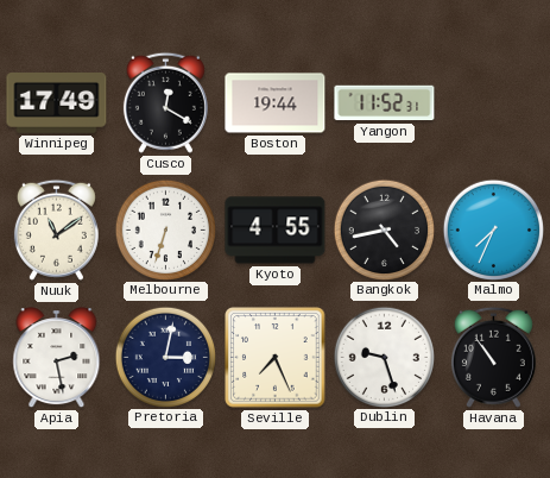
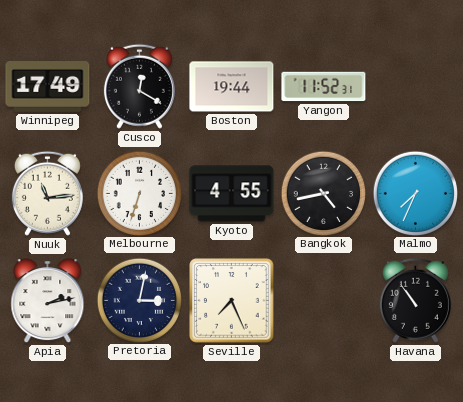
Nuuk: 11:09 -> 11:14 (47, 193)
Apia: 2:28 -> 2:13 (48, 301)
Dublin: 9:27 -> none (384, 357)
